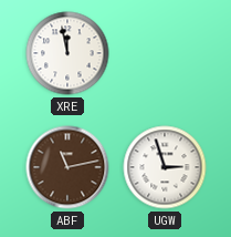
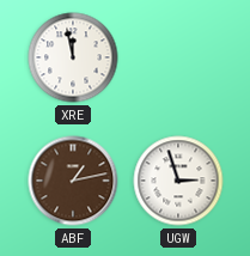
ABF: 11:13 -> 1:13 (73, 181)
